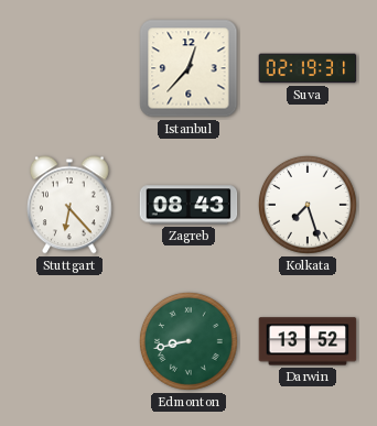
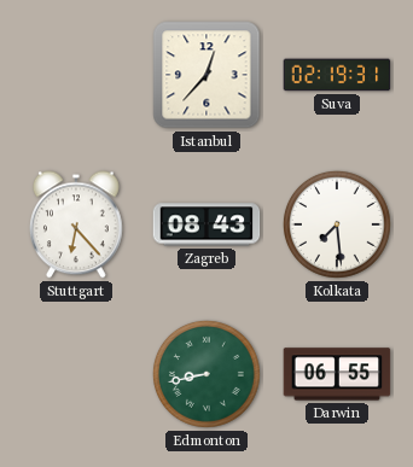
Kolkata: 7:27 -> 7:29 (337, 224)
Darwin: 13:52 -> 06:55 (337, 374)
